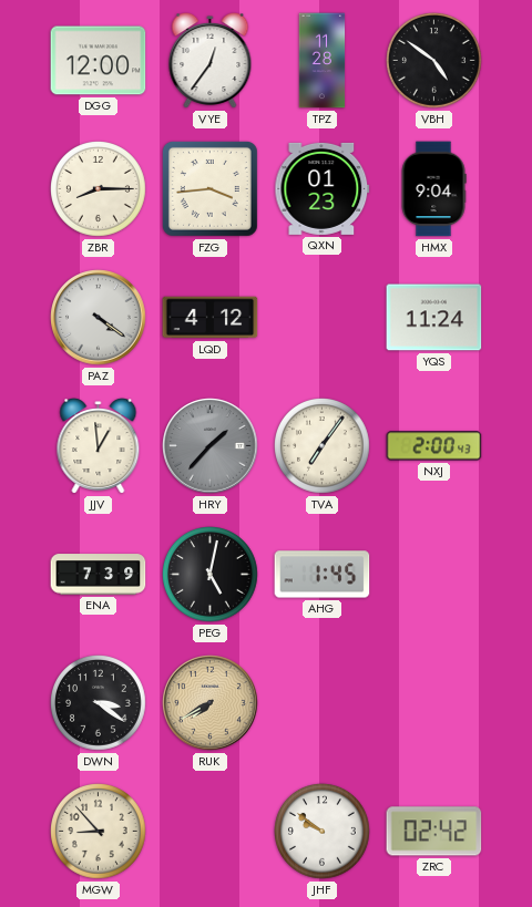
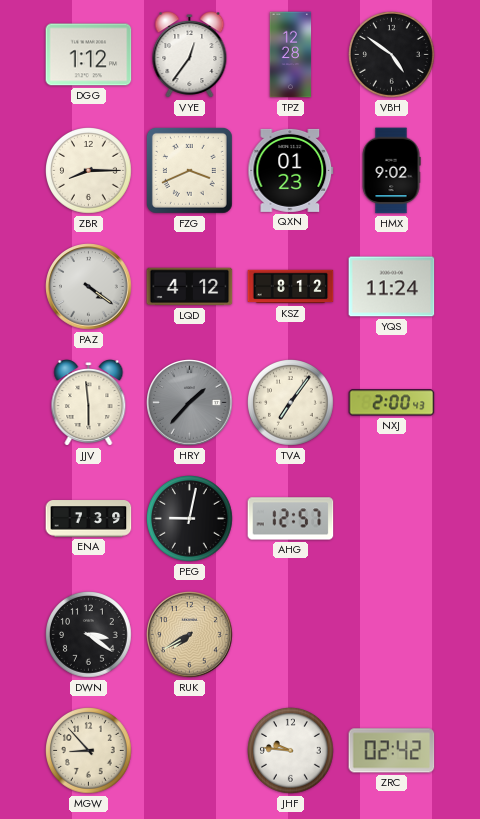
DGG: 12:00 -> 1:12 (89, 55)
TPZ: 11:28 -> 12:28 (291, 55)
FZG: 3:44 -> 3:41 (189, 170)
HMX: 9:04 -> 9:02 (391, 171)
KSZ: none -> 8:12 (291, 287)
JJV: 12:59 -> 5:59 (89, 403)
PEG: 5:02 -> 9:02 (190, 519)
AHG: 1:45 -> 12:57 (291, 519)
JHF: 9:51 -> 9:46 (291, 751)
